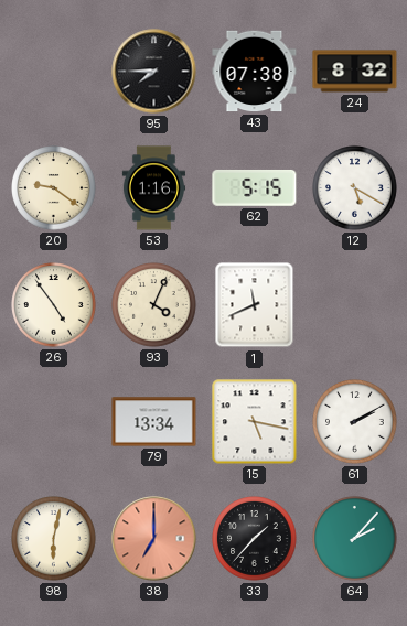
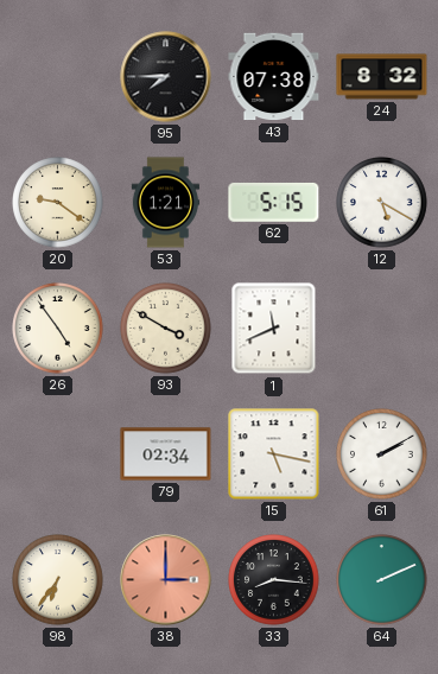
53: 1:16 -> 1:21 (165, 203)
93: 4:04 -> 3:50 (166, 329)
79: 13:34 -> 02:34 (166, 454)
98: 6:02 -> 6:36 (58, 580)
38: 7:00 -> 3:00 (166, 580)
33: 1:37 -> 8:16 (274, 580)
64: 2:07 -> 2:11 (382, 580)
